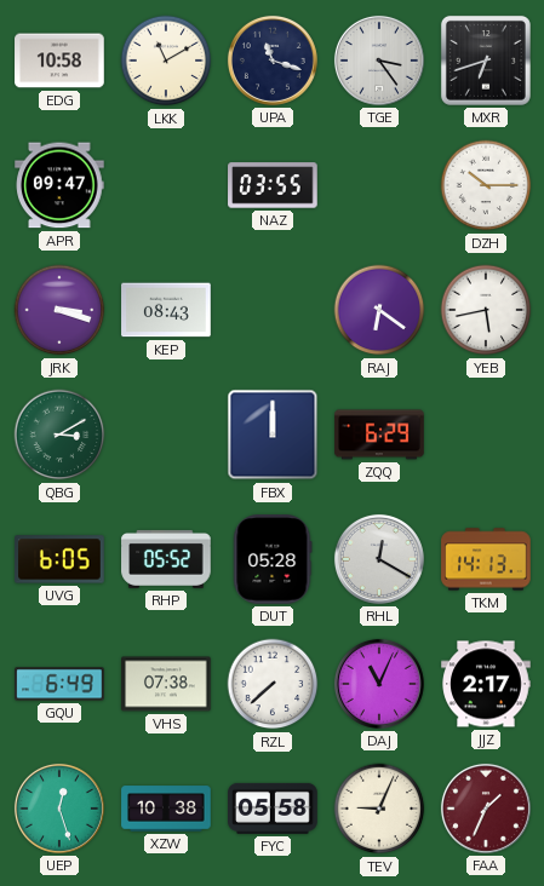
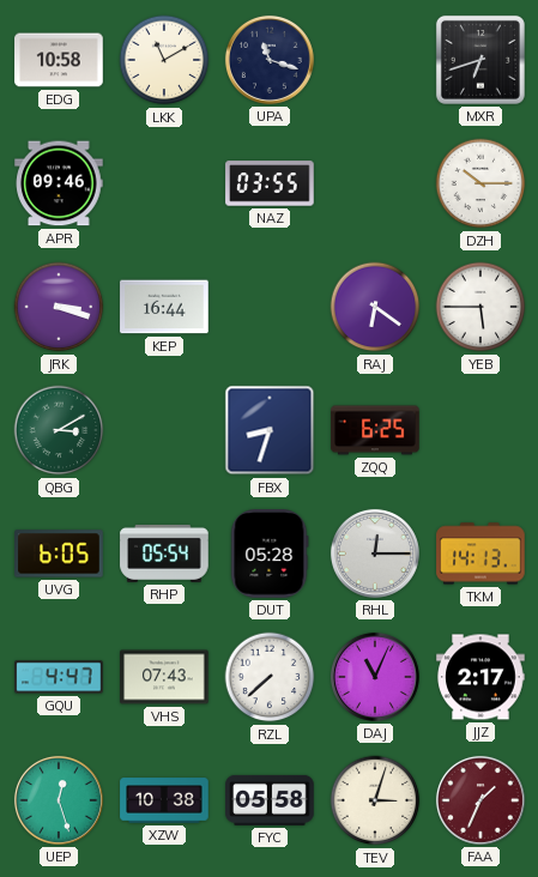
TGE: 3:24 -> none (379, 61)
APR: 09:47 -> 09:46 (59, 183)
KEP: 08:43 -> 16:44 (164, 307)
YEB: 5:43 -> 5:45 (480, 307)
FBX: 12:00 -> 8:33 (270, 430)
ZQQ: 6:29 -> 6:25 (375, 430)
RHP: 05:52 -> 05:54 (164, 554)
RHL: 12:20 -> 12:15 (375, 554)
GQU: 6:49 -> 4:47 (59, 677)
VHS: 07:38 -> 07:43 (164, 677)
TEV: 9:04 -> 3:03 (375, 800)
